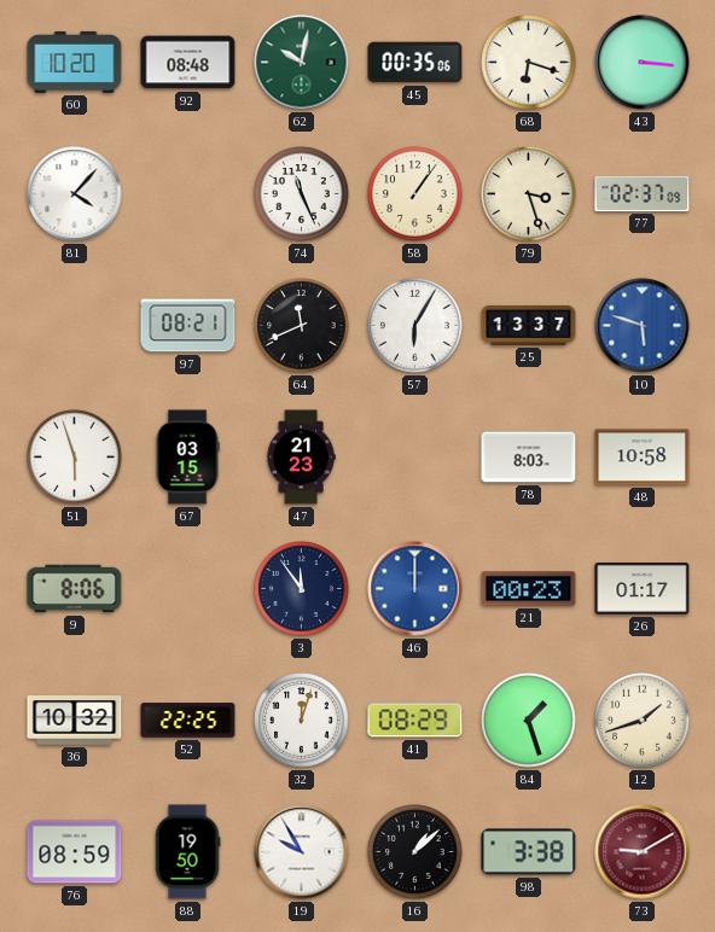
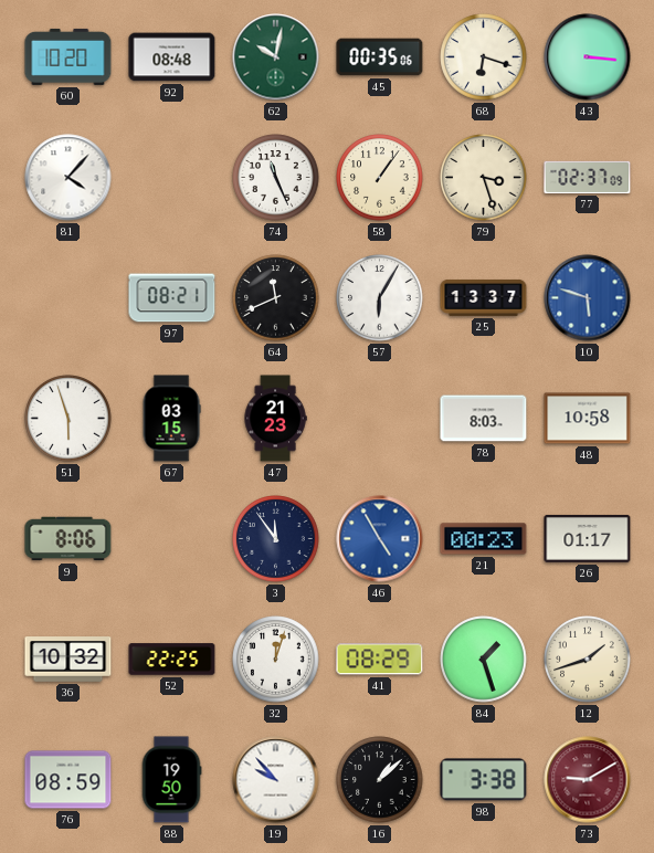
46: 12:00 -> 4:55 (380, 539)
19: 9:55 -> 9:53 (276, 780)
